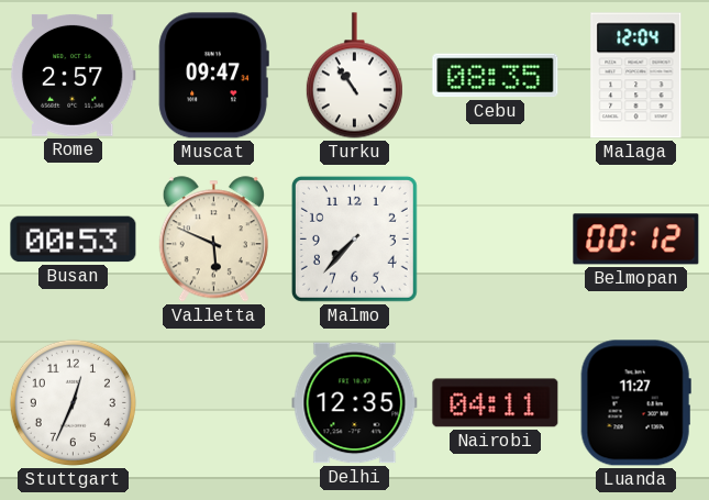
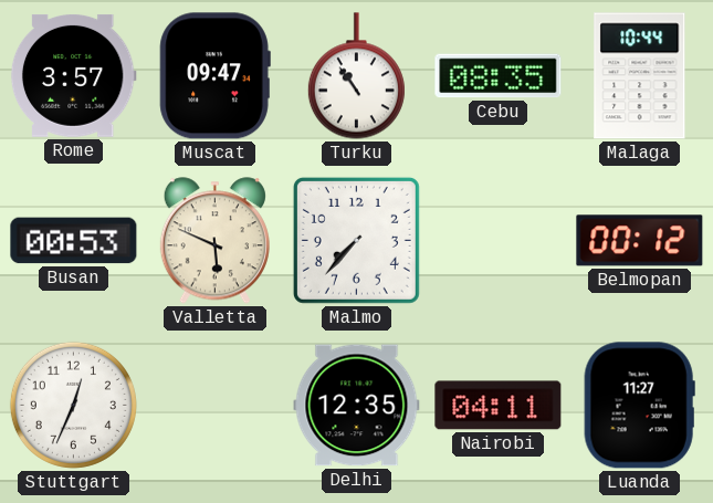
Rome: 2:57 -> 3:57 (73, 75)
Malaga: 12:04 -> 10:44 (640, 76)
